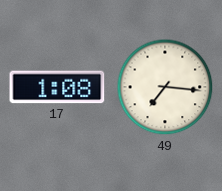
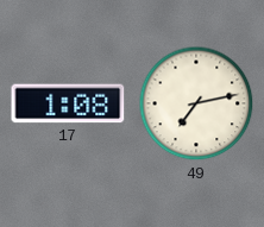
49: 7:16 -> 7:13 (196, 103)
